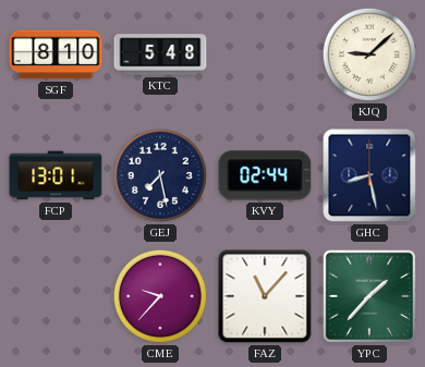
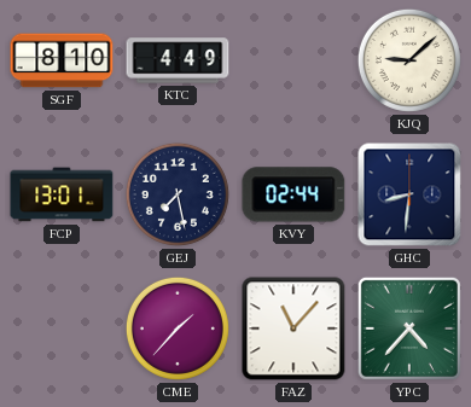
KTC: 5:48 -> 4:49 (178, 60)
GHC: 8:28 -> 8:31 (409, 194)
CME: 9:37 -> 1:37 (178, 328)
YPC: 1:37 -> 4:37 (409, 328)
